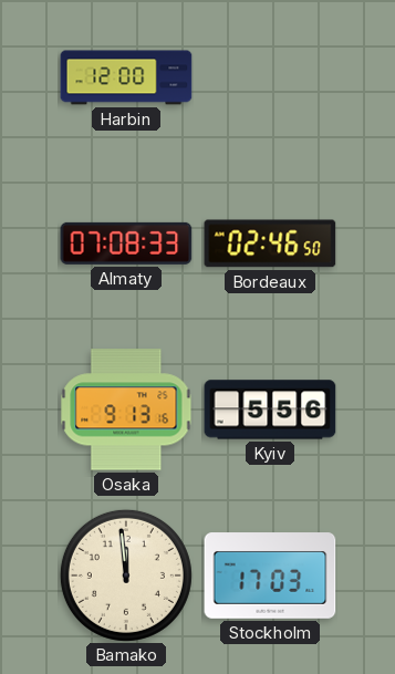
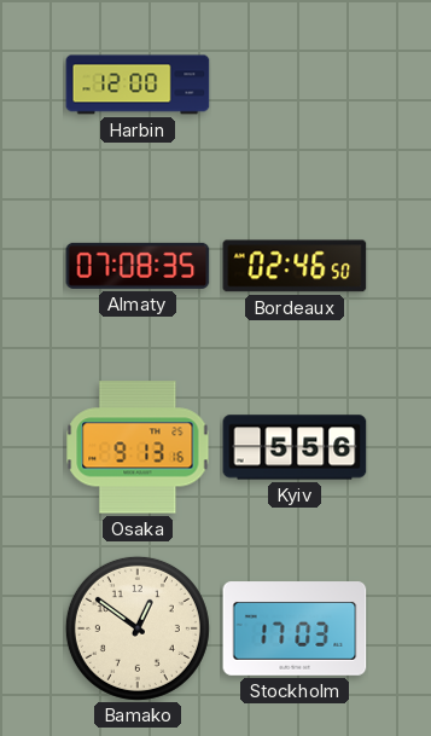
Almaty: 07:08:33 -> 07:08:35 (138, 266)
Bamako: 11:59 -> 12:51 (138, 628)
